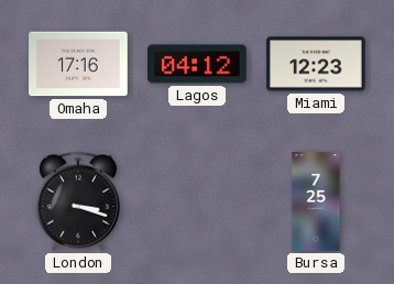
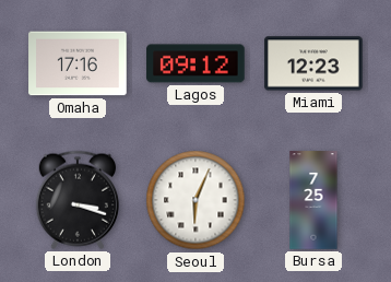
Lagos: 04:12 -> 09:12 (195, 63)
Seoul: none -> 6:04 (195, 200)
